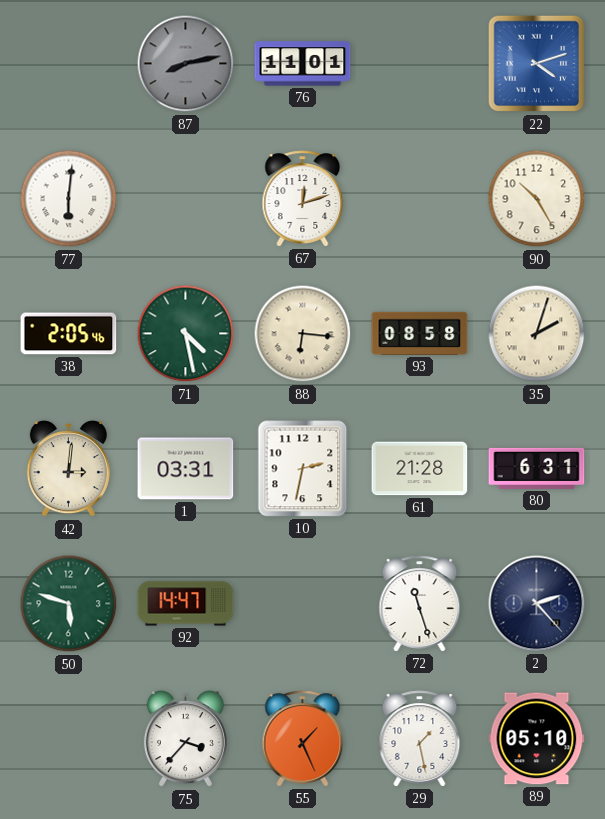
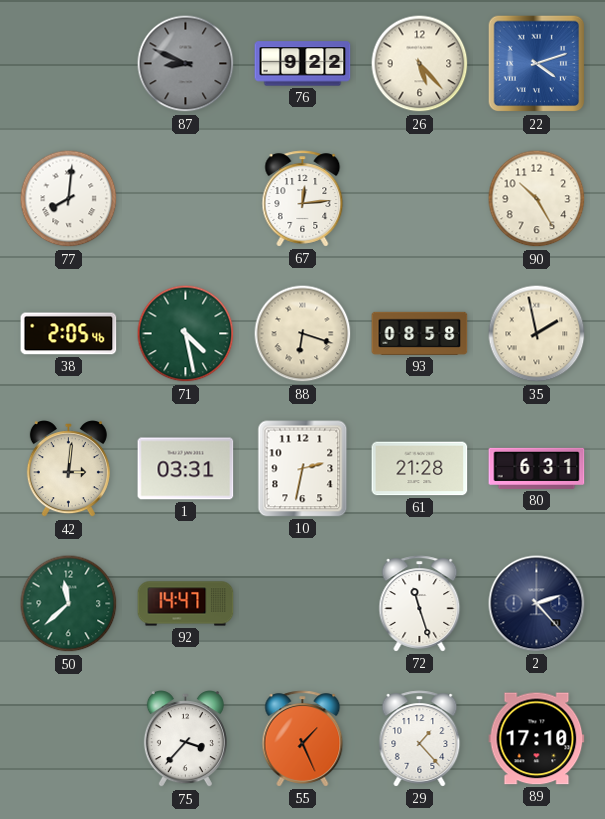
87: 8:13 -> 8:49 (186, 64)
76: 11:01 -> 9:22 (303, 64)
26: none -> 5:23 (420, 64)
77: 6:01 -> 8:01 (69, 199)
67: 12:12 -> 12:14 (303, 199)
88: 6:16 -> 6:18 (303, 334)
35: 2:03 -> 1:58 (537, 334)
50: 5:48 -> 11:38 (69, 604)
29: 1:28 -> 1:23 (420, 739)
89: 05:10 -> 17:10 (537, 739)
